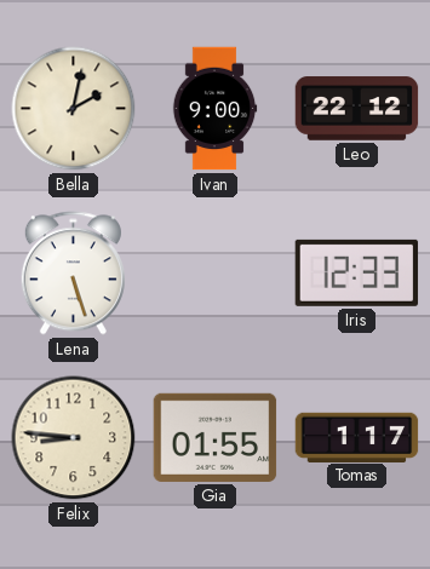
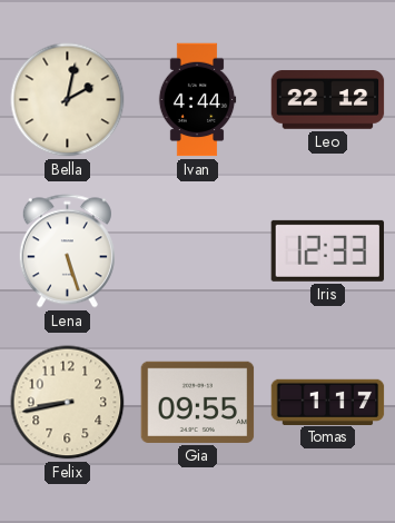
Ivan: 9:00 -> 4:44 (197, 100)
Felix: 8:46 -> 8:43 (68, 403)
Gia: 01:55 -> 09:55 (198, 402)
